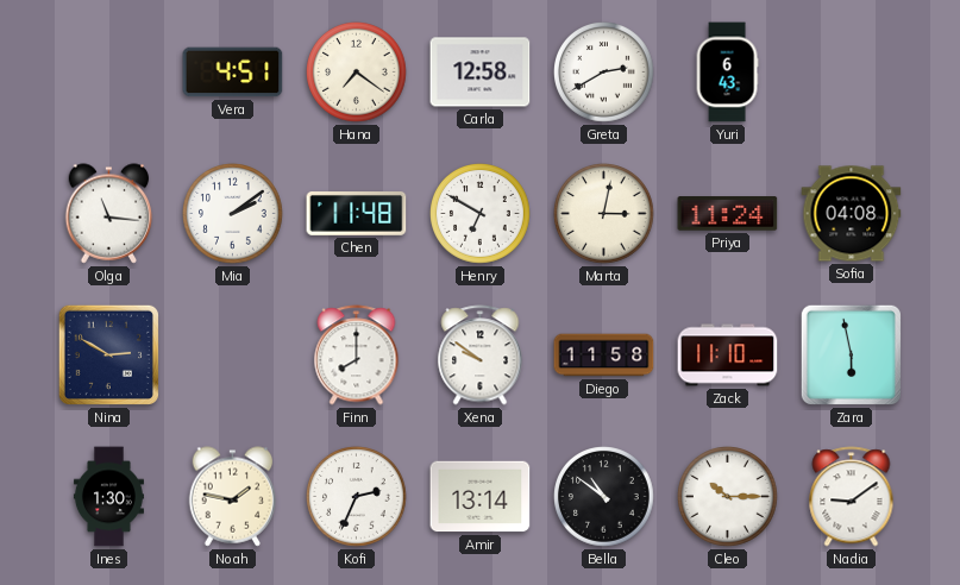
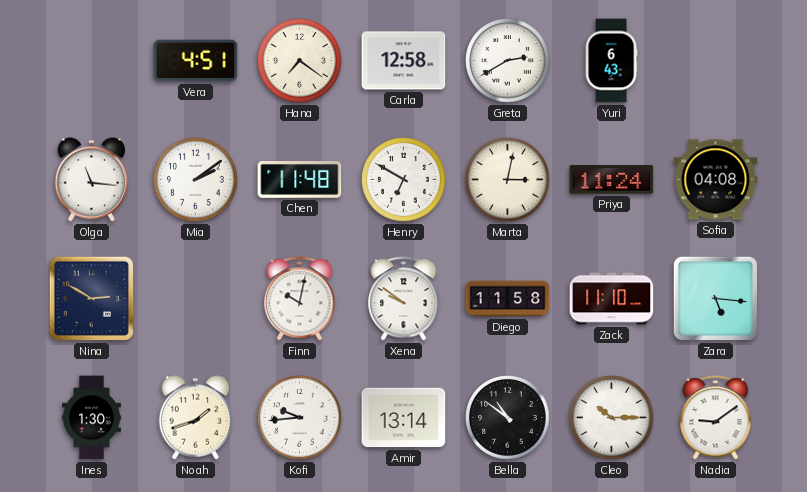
Finn: 8:00 -> 10:02 (300, 299)
Zara: 5:58 -> 5:16 (715, 298)
Noah: 1:47 -> 1:42 (196, 418)
Kofi: 2:34 -> 9:44 (300, 418)
